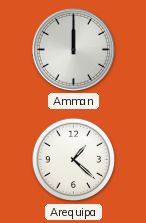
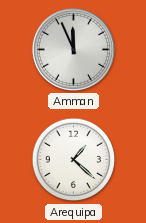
Amman: 12:00 -> 11:56 (73, 49)
